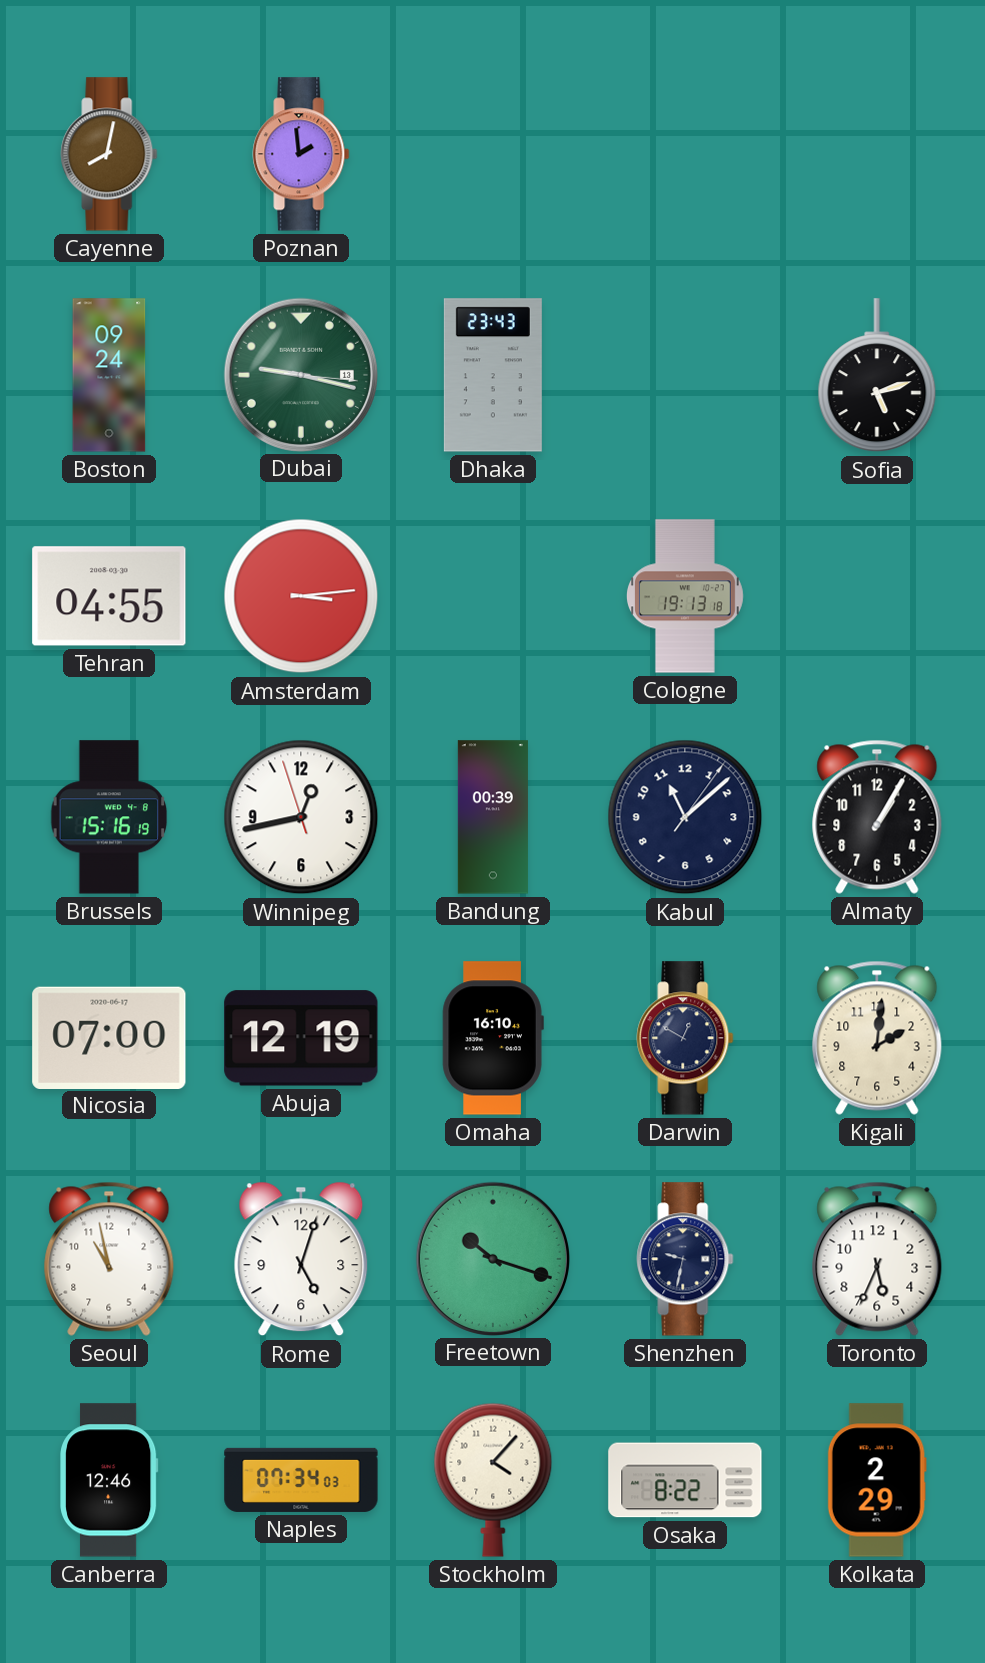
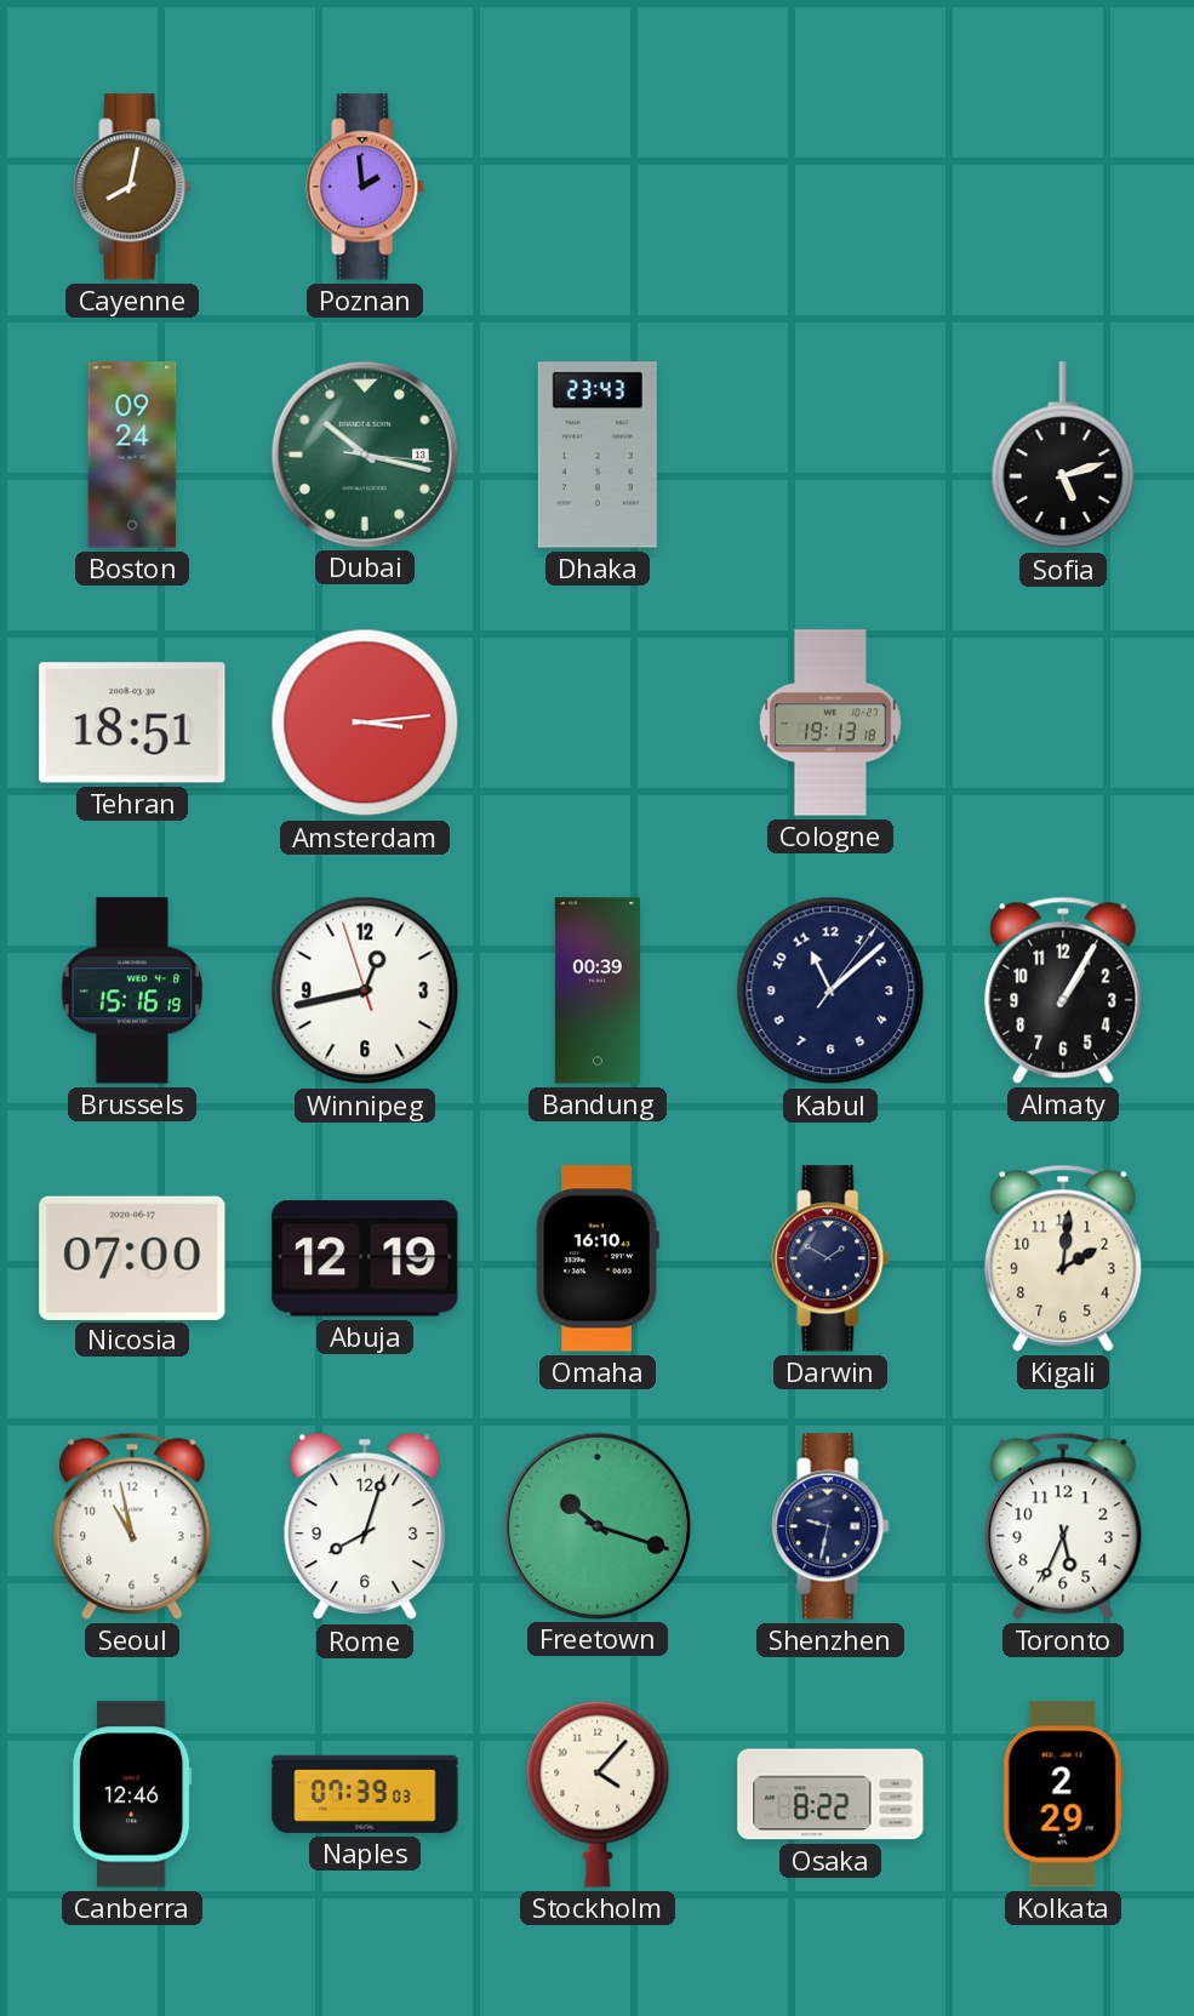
Dubai: 9:17 -> 10:17 (364, 453)
Tehran: 04:55 -> 18:51 (132, 723)
Darwin: 12:50 -> 1:50 (830, 1258)
Rome: 5:03 -> 8:03 (365, 1526)
Naples: 07:34 -> 07:39 (365, 1794)
